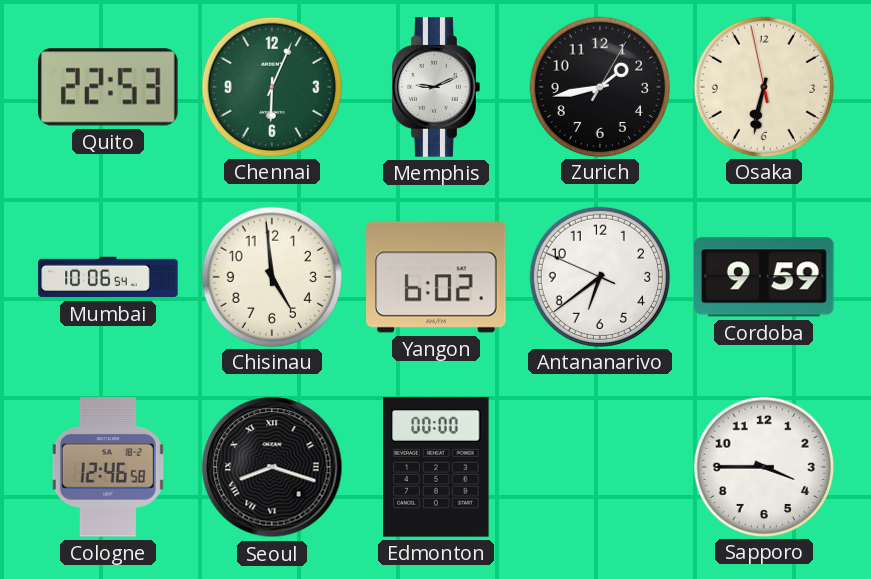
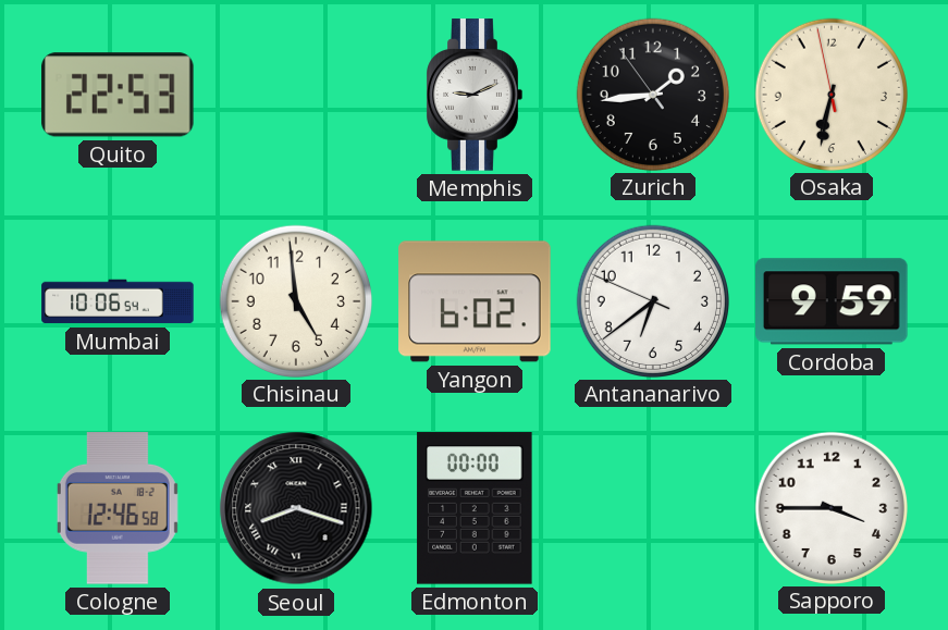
Chennai: 6:04 -> none (271, 86)
Zurich: 1:43:05 -> 1:43:54 (652, 94)
